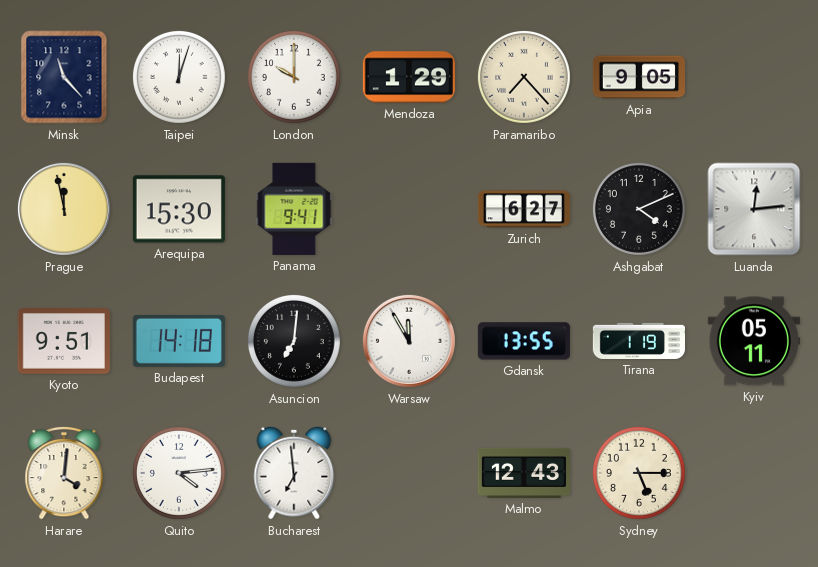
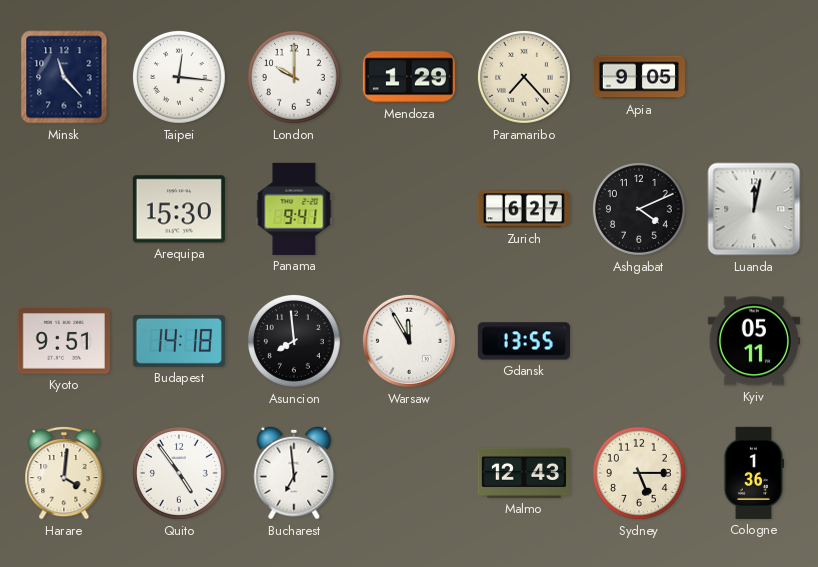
Taipei: 12:03 -> 12:16 (179, 77)
Prague: 11:58 -> none (64, 209)
Luanda: 12:14 -> 12:02 (754, 209)
Asuncion: 7:01 -> 7:59 (294, 341)
Tirana: 1:19 -> none (638, 341)
Quito: 4:14 -> 4:54 (179, 473)
Cologne: none -> 1:36 (753, 473)
